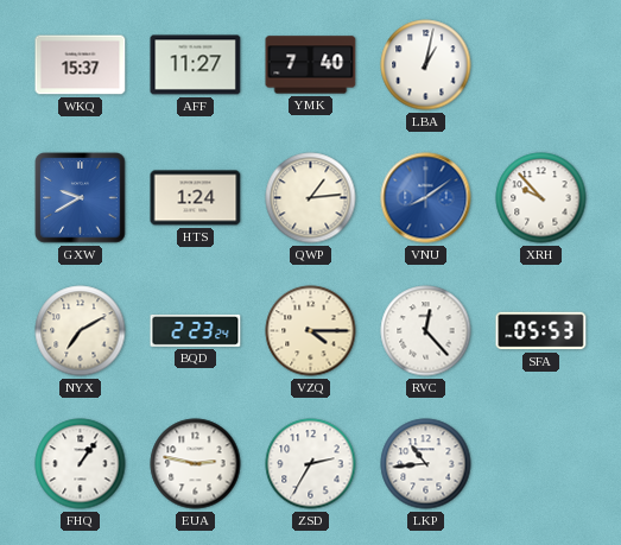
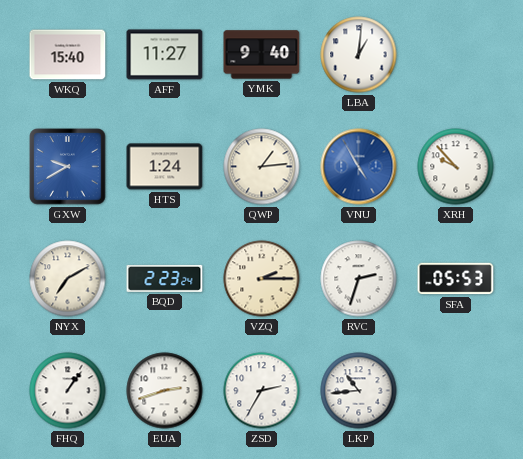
WKQ: 15:37 -> 15:40 (68, 55)
YMK: 7:40 -> 9:40 (262, 55)
LBA: 1:02 -> 1:01 (359, 55)
VNU: 8:09 -> 4:55 (359, 167)
VZQ: 4:15 -> 2:15 (262, 279)
RVC: 12:23 -> 2:33 (359, 279)
EUA: 2:47 -> 2:42 (165, 391)
